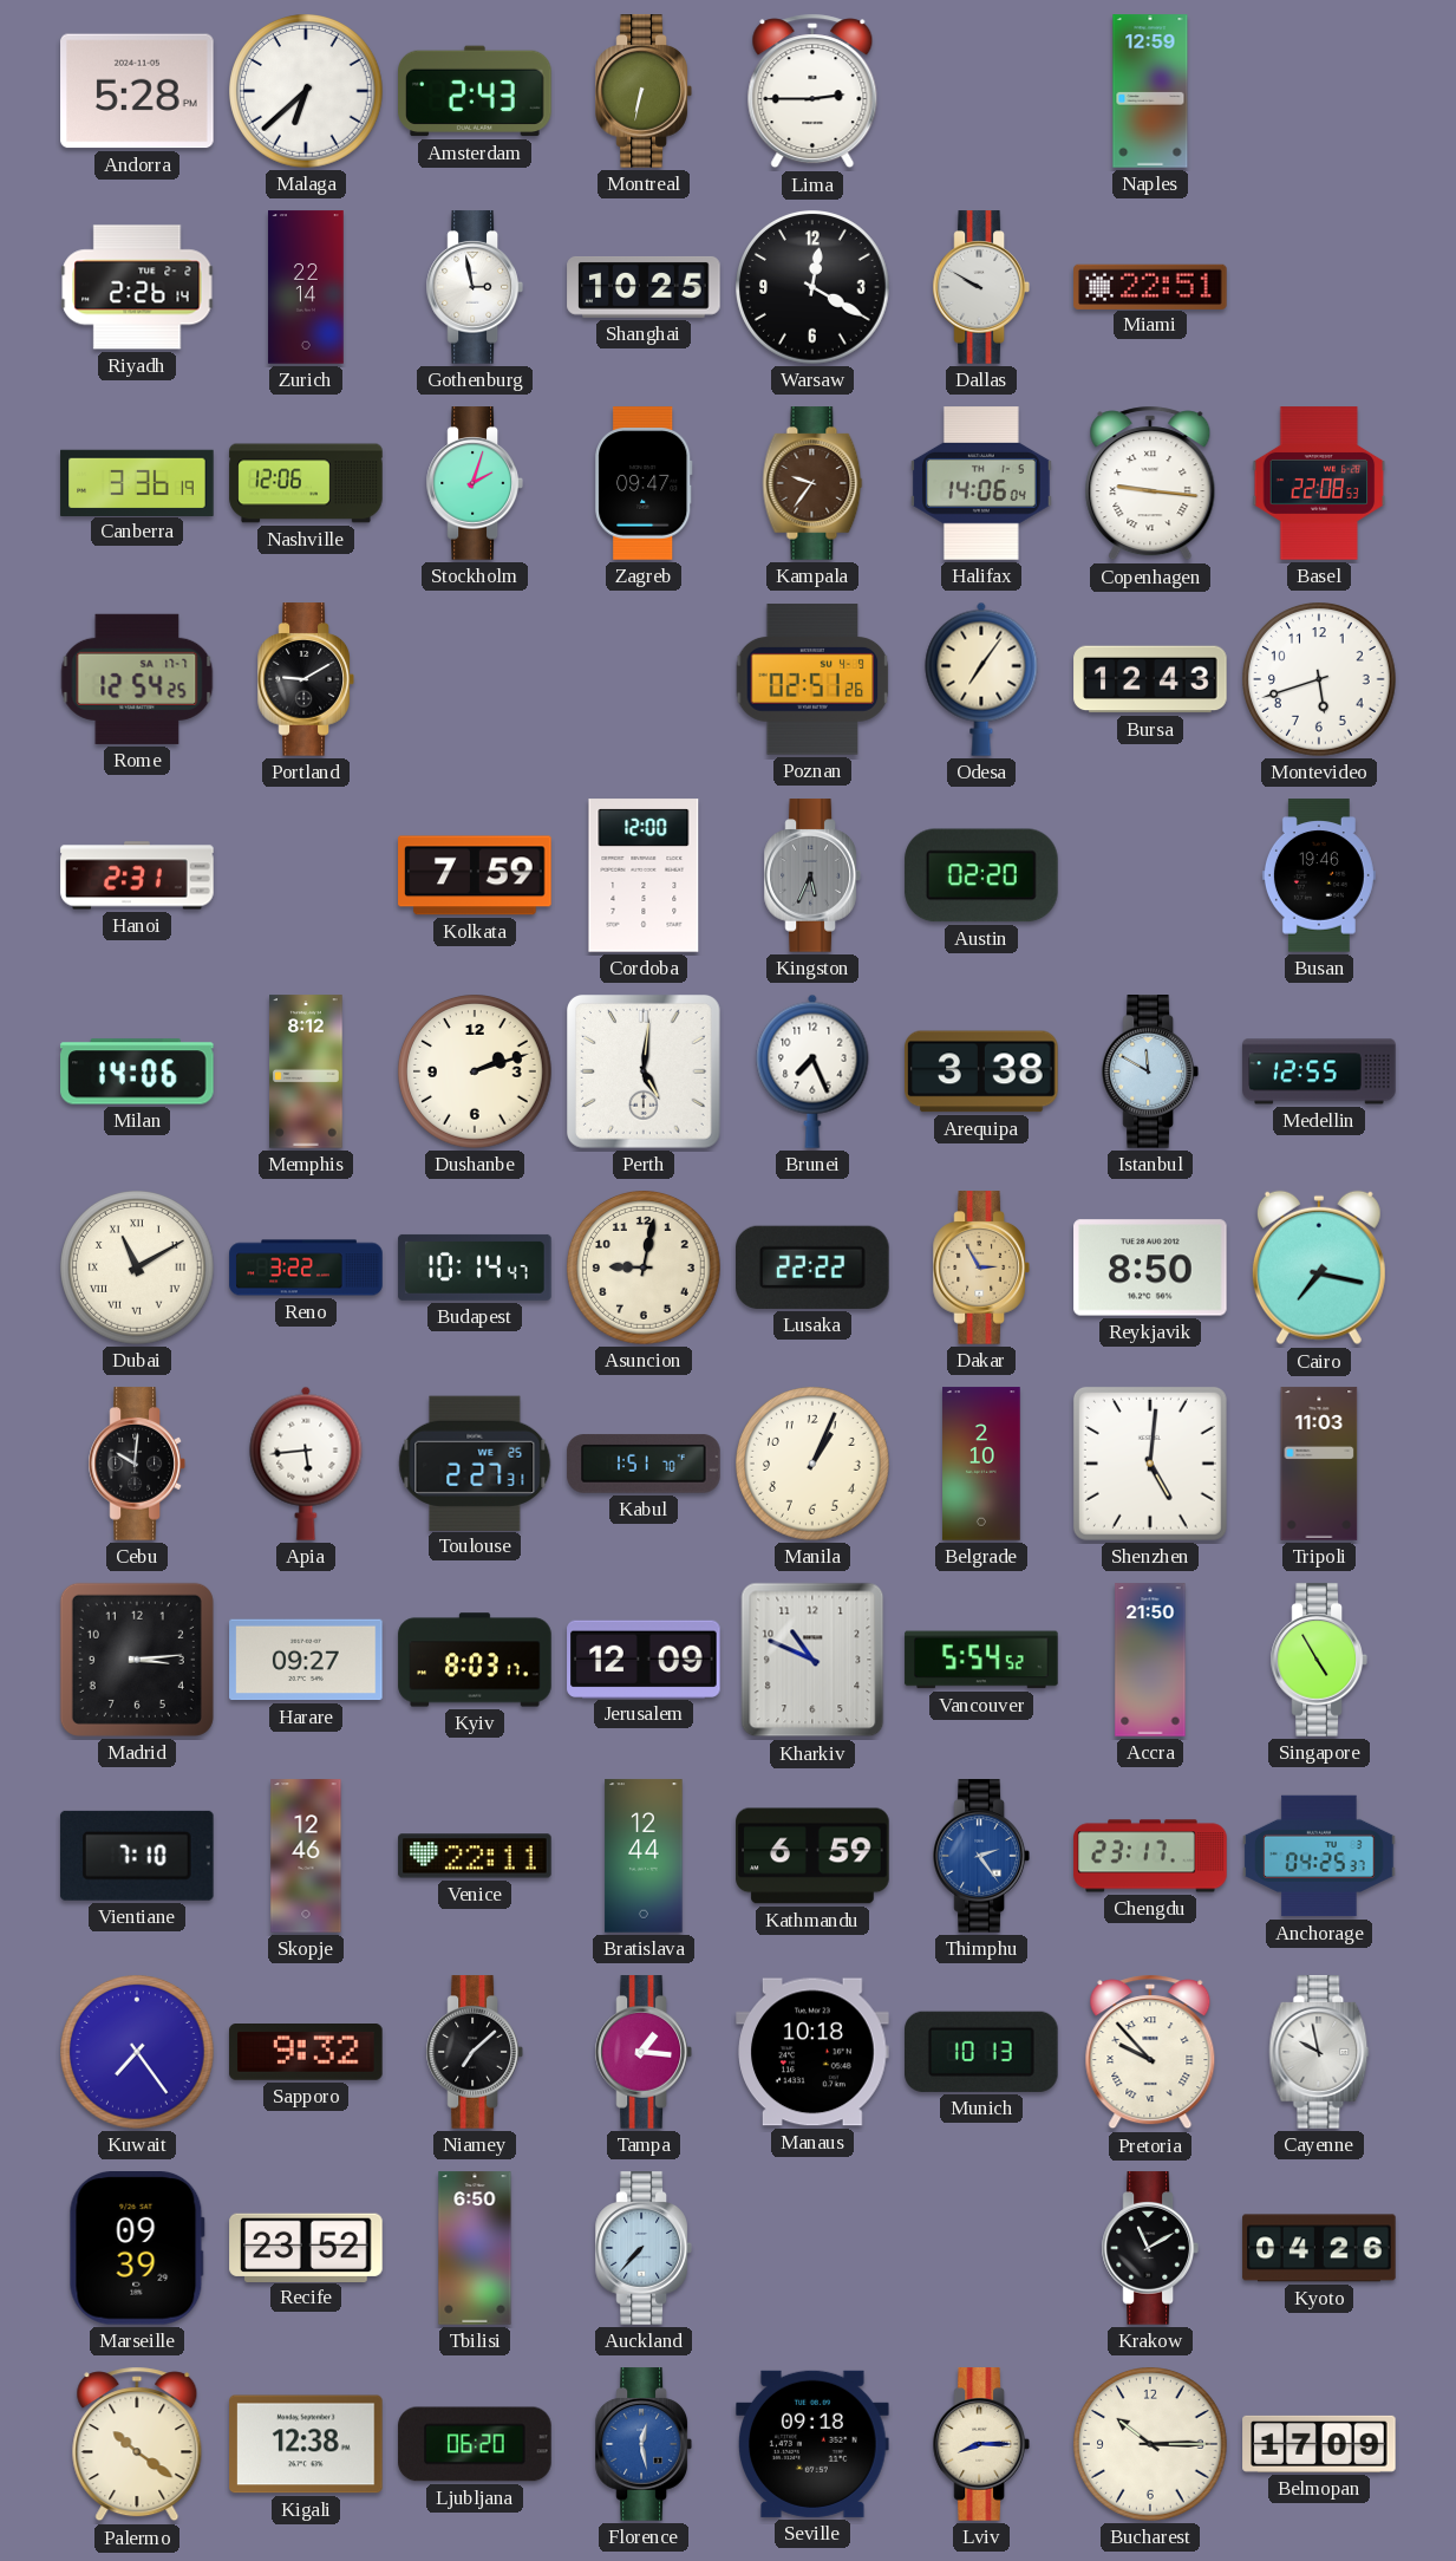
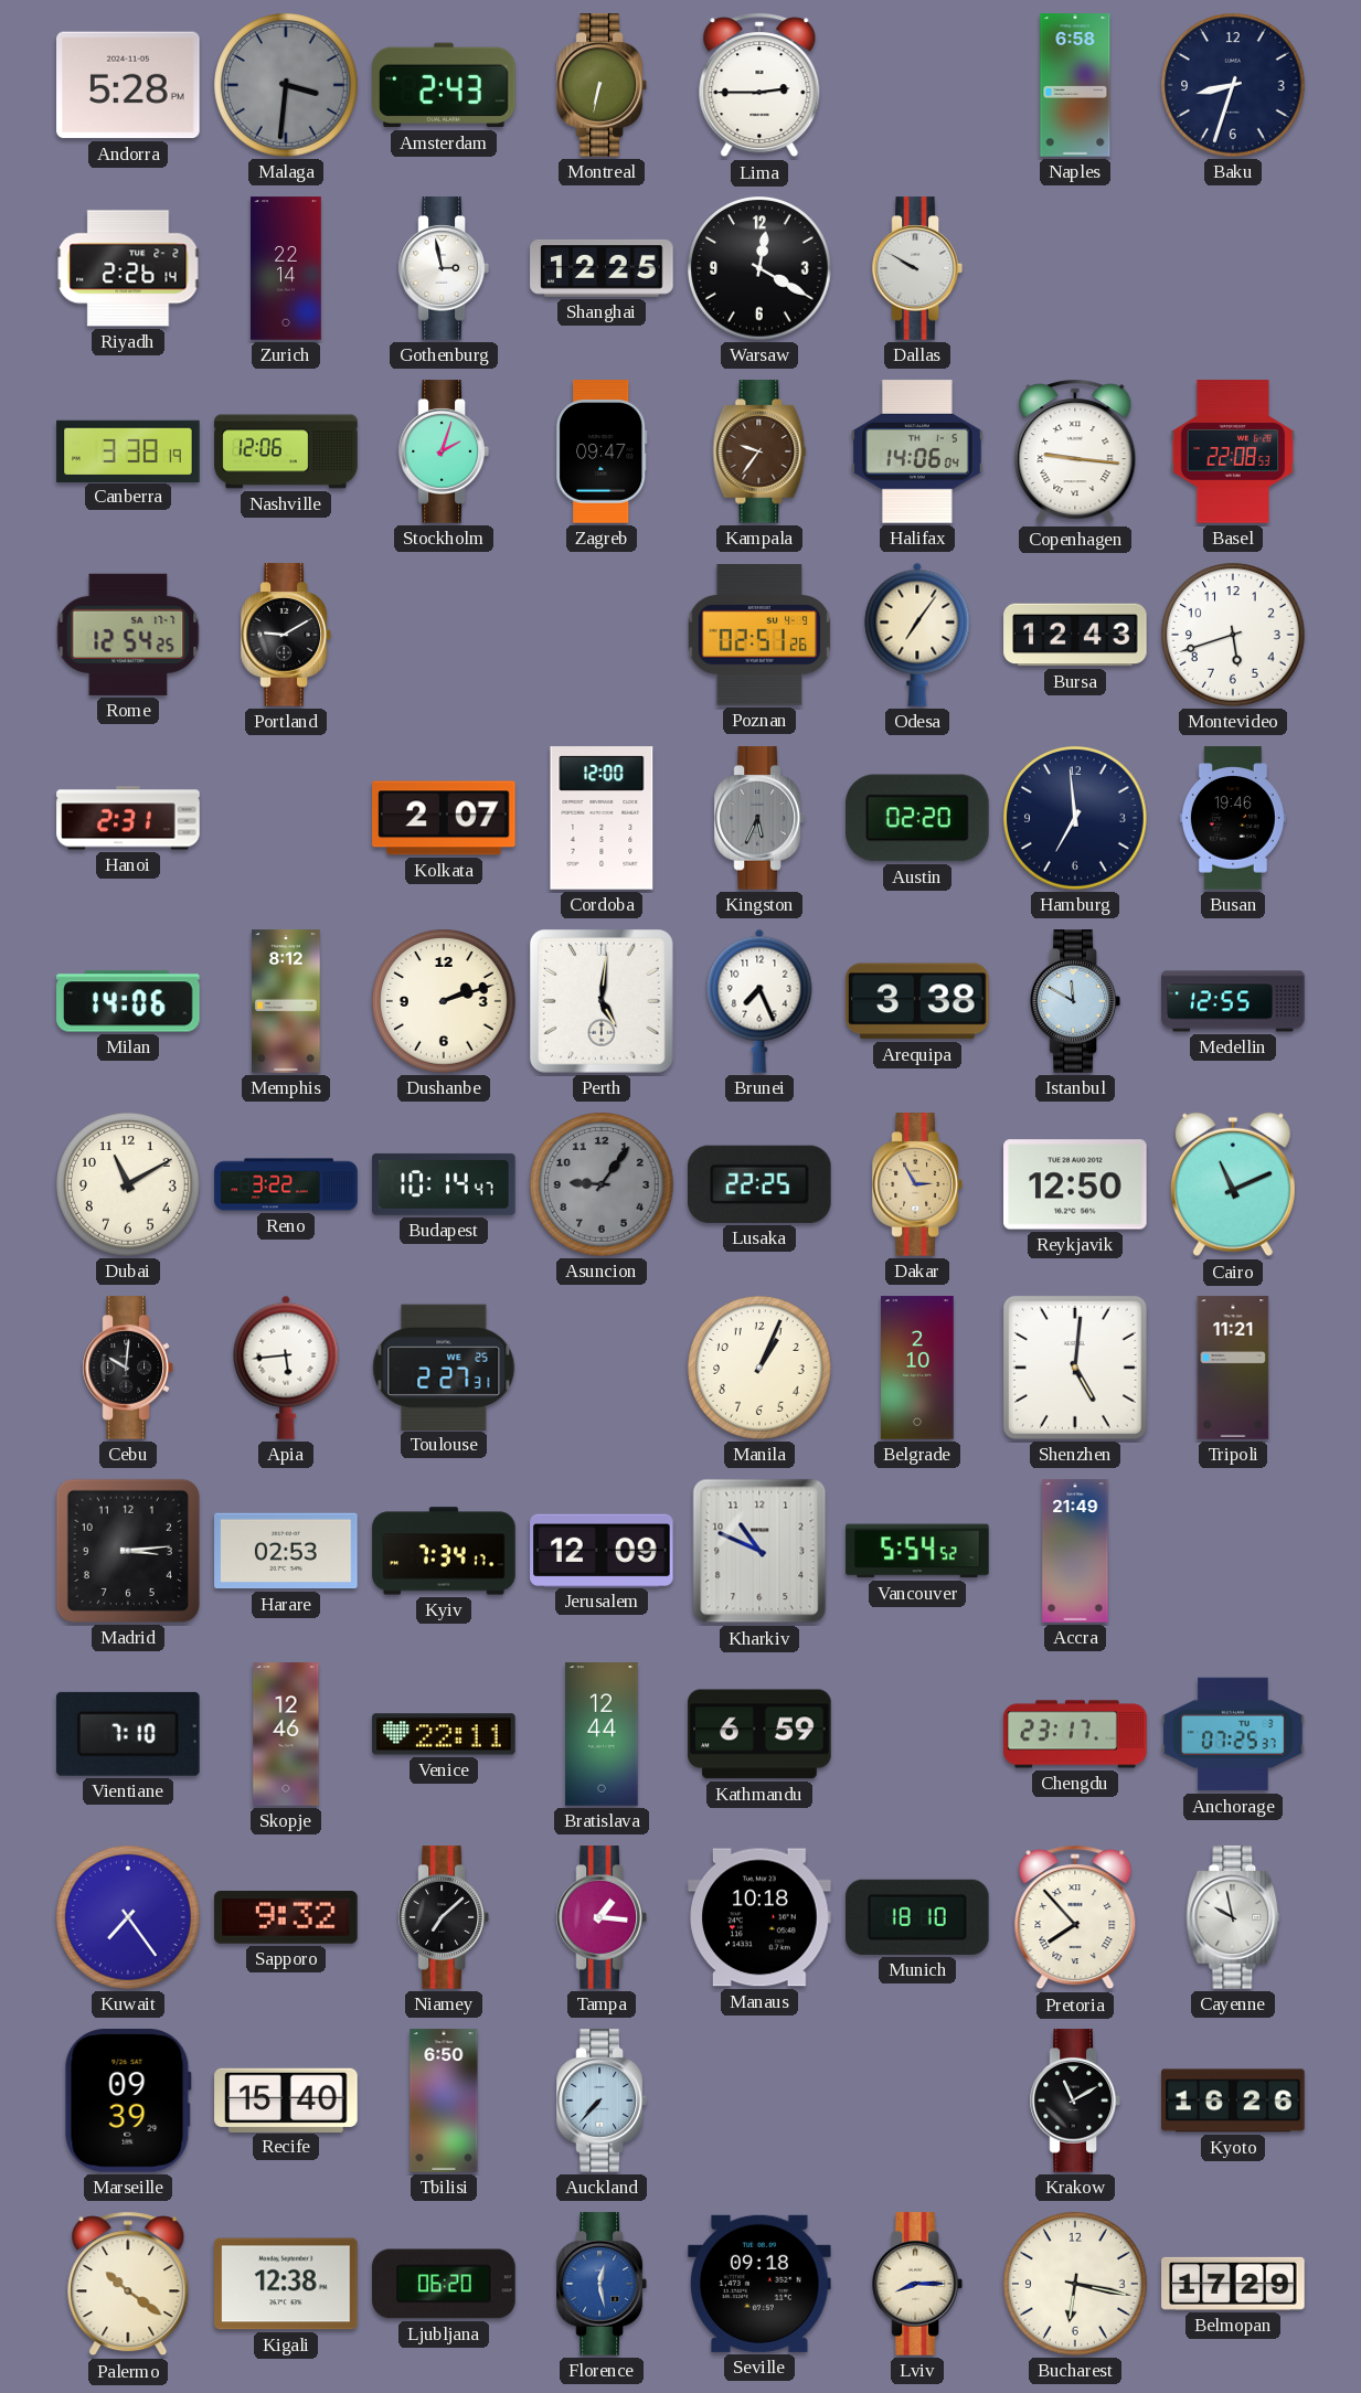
Malaga: 6:38 -> 3:31 (287, 86)
Malaga dial: white -> grey (287, 86)
Naples: 12:59 -> 6:58 (1075, 85)
Baku: none -> 8:33 (1234, 86)
Shanghai: 10:25 -> 12:25 (602, 268)
Miami: 22:51 -> none (1150, 286)
Canberra: 3:36 -> 3:38 (128, 450)
Kolkata: 7:59 -> 2:07 (444, 818)
Hamburg: none -> 6:59 (1076, 819)
Dubai numerals: Roman -> Arabic (129, 1185)
Asuncion: 9:02 -> 9:06 (603, 1185)
Asuncion dial: cream -> grey (603, 1185)
Lusaka: 22:22 -> 22:25 (761, 1184)
Reykjavik: 8:50 -> 12:50 (1075, 1184)
Cairo: 7:17 -> 11:11 (1233, 1184)
Kabul: 1:51 -> none (644, 1464)
Tripoli: 11:03 -> 11:21 (1233, 1368)
Harare: 09:27 -> 02:53 (286, 1551)
Kyiv: 8:03 -> 7:34 (444, 1551)
Accra: 21:50 -> 21:49 (1075, 1551)
Singapore: 4:55 -> none (1319, 1660)
Thimphu: 2:24 -> none (981, 1856)
Anchorage: 04:25 -> 07:25 (1233, 1734)
Munich: 10:13 -> 18:10 (918, 1917)
Pretoria: 9:53 -> 7:53 (1075, 1917)
Recife: 23:52 -> 15:40 (286, 2099)
Kyoto: 04:26 -> 16:26 (1233, 2100)
Bucharest: 10:15 -> 6:17 (1076, 2285)
Belmopan: 17:09 -> 17:29 (1233, 2284)
